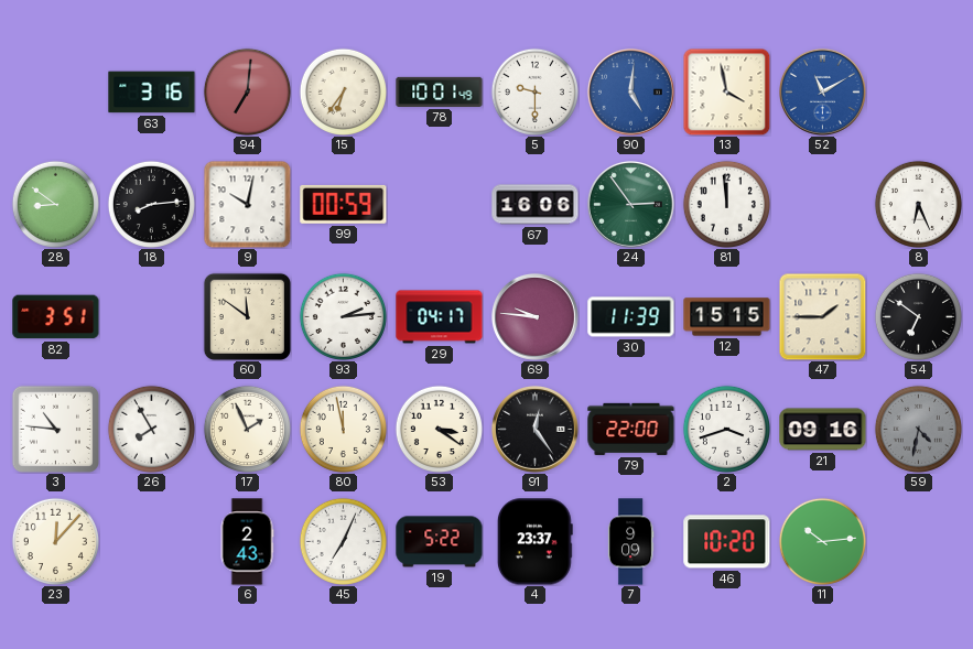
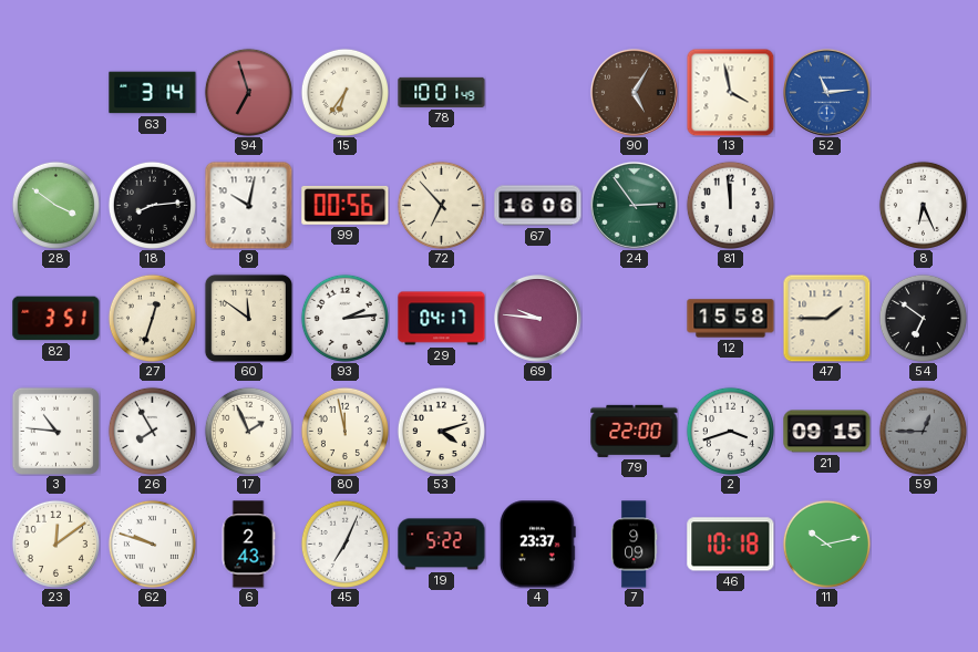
63: 3:16 -> 3:14 (153, 93)
94: 7:01 -> 6:57 (248, 92)
5: 9:30 -> none (534, 91)
90: 5:01 -> 5:05 (635, 93)
90 dial: blue -> brown (635, 93)
52: 11:10 -> 11:14 (827, 93)
28: 8:51 -> 3:51 (55, 205)
99: 00:59 -> 00:56 (346, 205)
72: none -> 6:53 (441, 205)
27: none -> 12:33 (152, 318)
30: 11:39 -> none (631, 317)
12: 15:15 -> 15:58 (731, 319)
53: 3:21 -> 4:12 (441, 431)
91: 12:24 -> none (536, 430)
21: 09:16 -> 09:15 (827, 432)
59: 4:32 -> 12:45 (923, 431)
23: 12:07 -> 12:09 (55, 544)
62: none -> 9:48 (152, 544)
46: 10:20 -> 10:18 (731, 545)
11: 10:14 -> 10:13 (826, 544)
